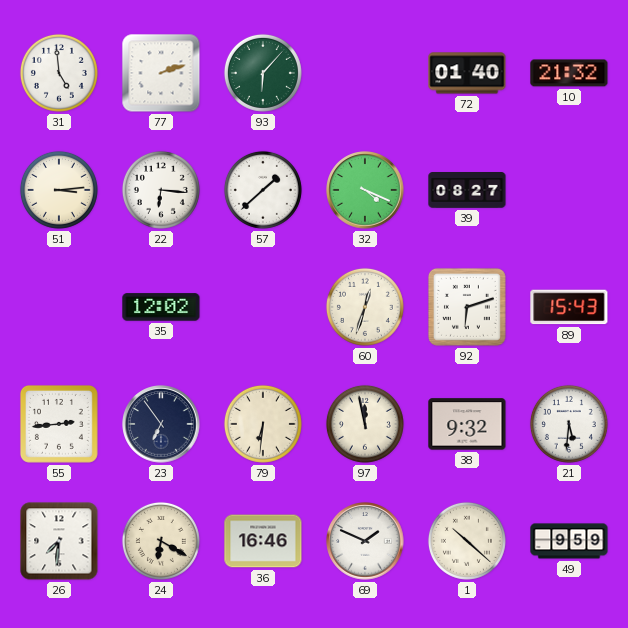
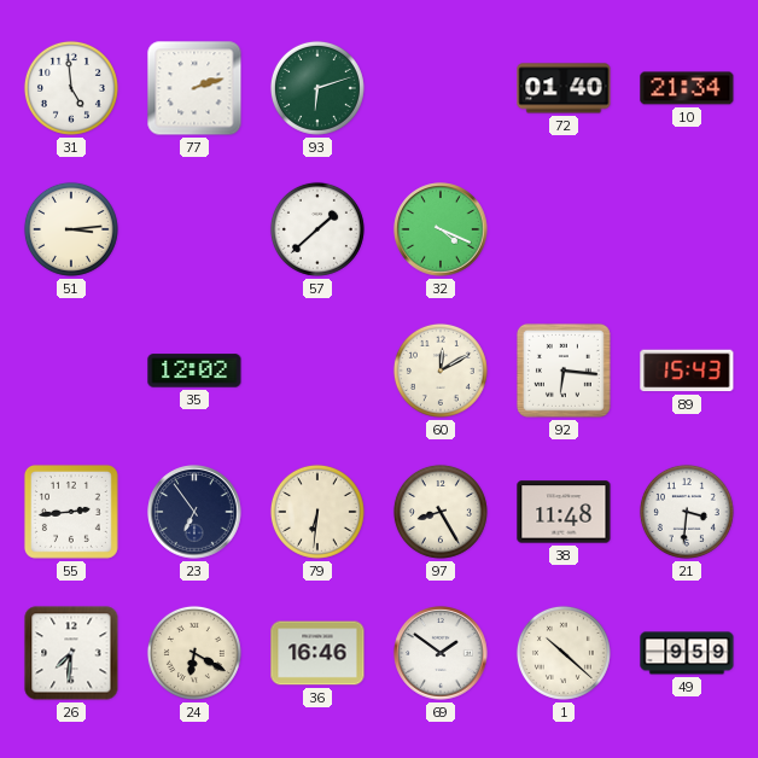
93: 6:07 -> 6:12 (317, 88)
10: 21:32 -> 21:34 (687, 88)
22: 6:16 -> none (161, 190)
39: 08:27 -> none (467, 191)
60: 12:33 -> 12:10 (441, 371)
92: 6:12 -> 6:16 (564, 371)
97: 11:58 -> 8:25 (441, 512)
38: 9:32 -> 11:48 (564, 512)
21: 5:31 -> 3:31 (687, 512)
69: 1:49 -> 1:51 (441, 653)
